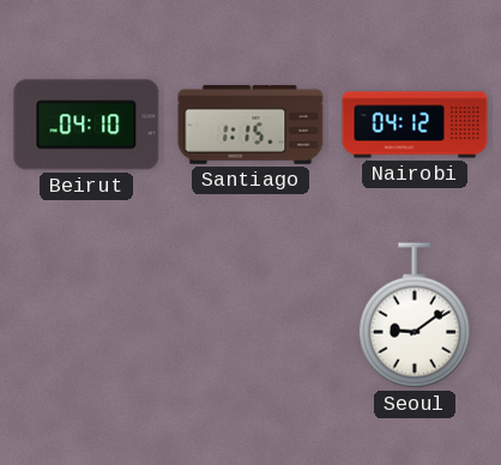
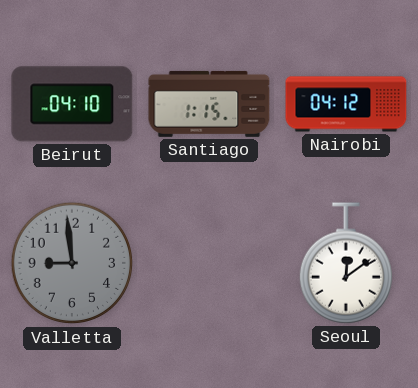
Valletta: none -> 8:59 (72, 263)
Seoul: 9:09 -> 12:09 (346, 263)
